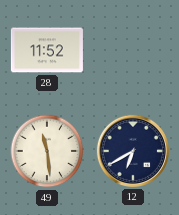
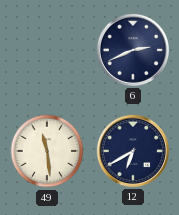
28: 11:52 -> none (47, 50)
6: none -> 2:41 (133, 50)
